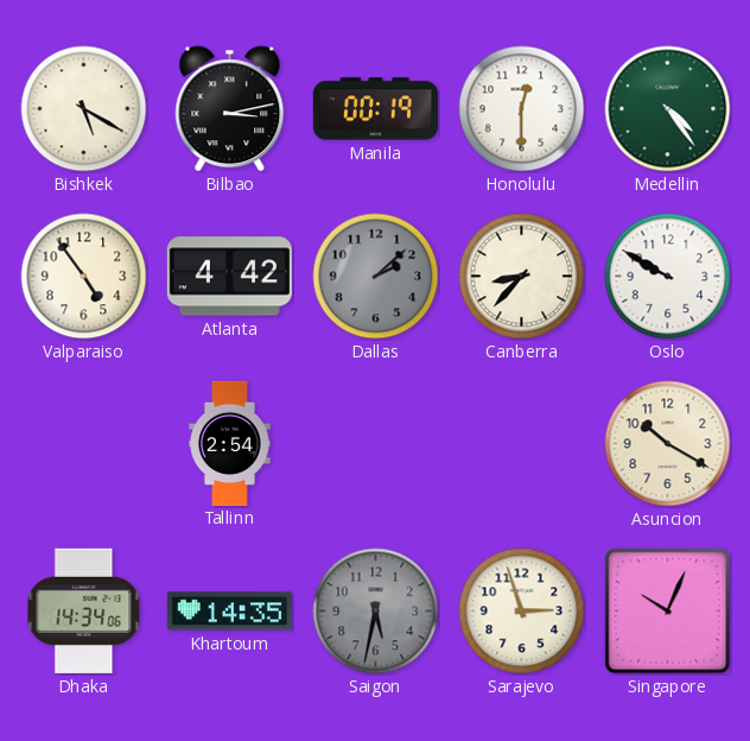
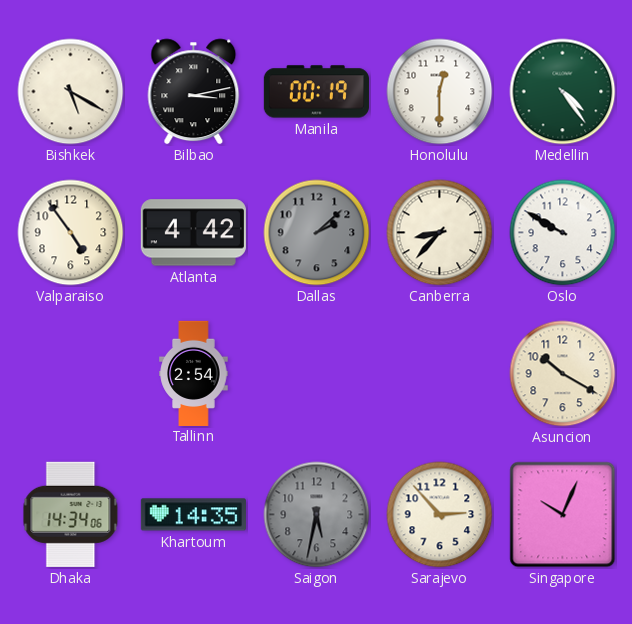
Sarajevo: 2:57 -> 2:53 (440, 515)
